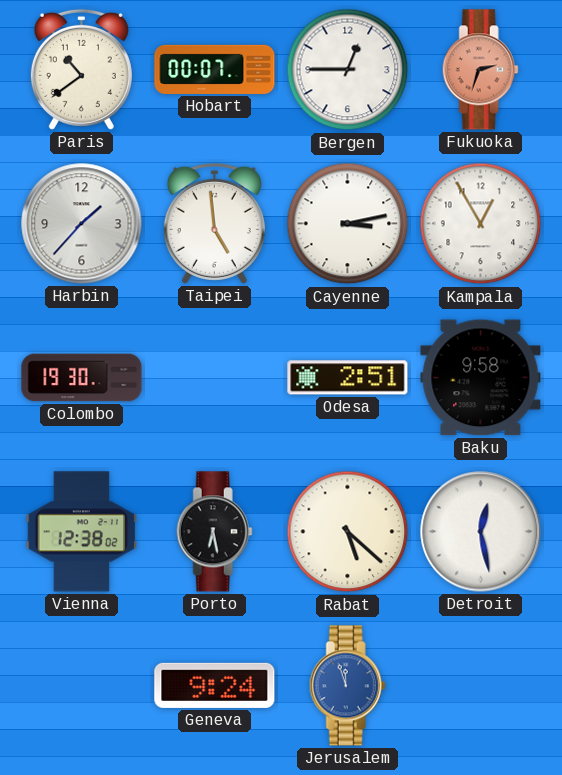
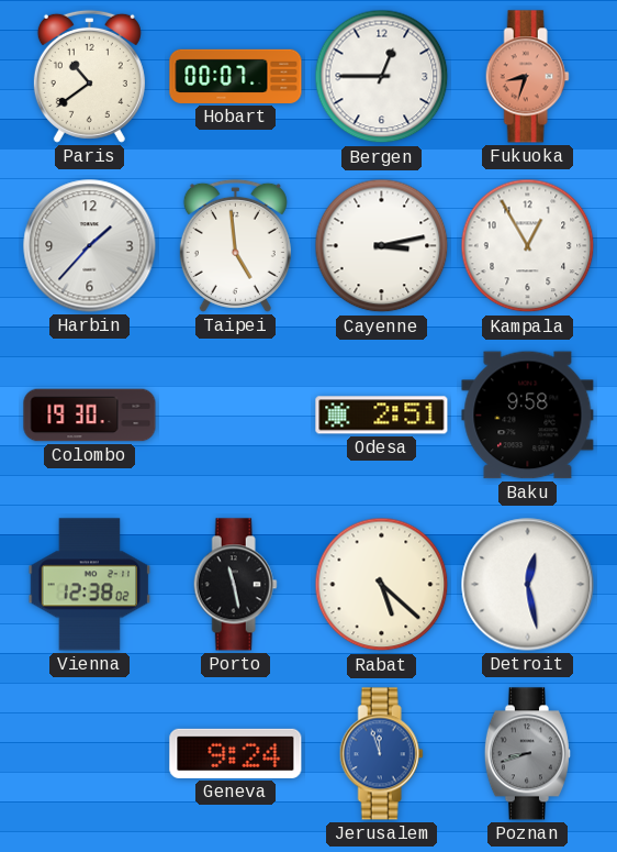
Fukuoka: 2:33 -> 8:33 (527, 77)
Porto: 6:28 -> 11:28 (235, 585)
Poznan: none -> 8:42 (527, 754)
